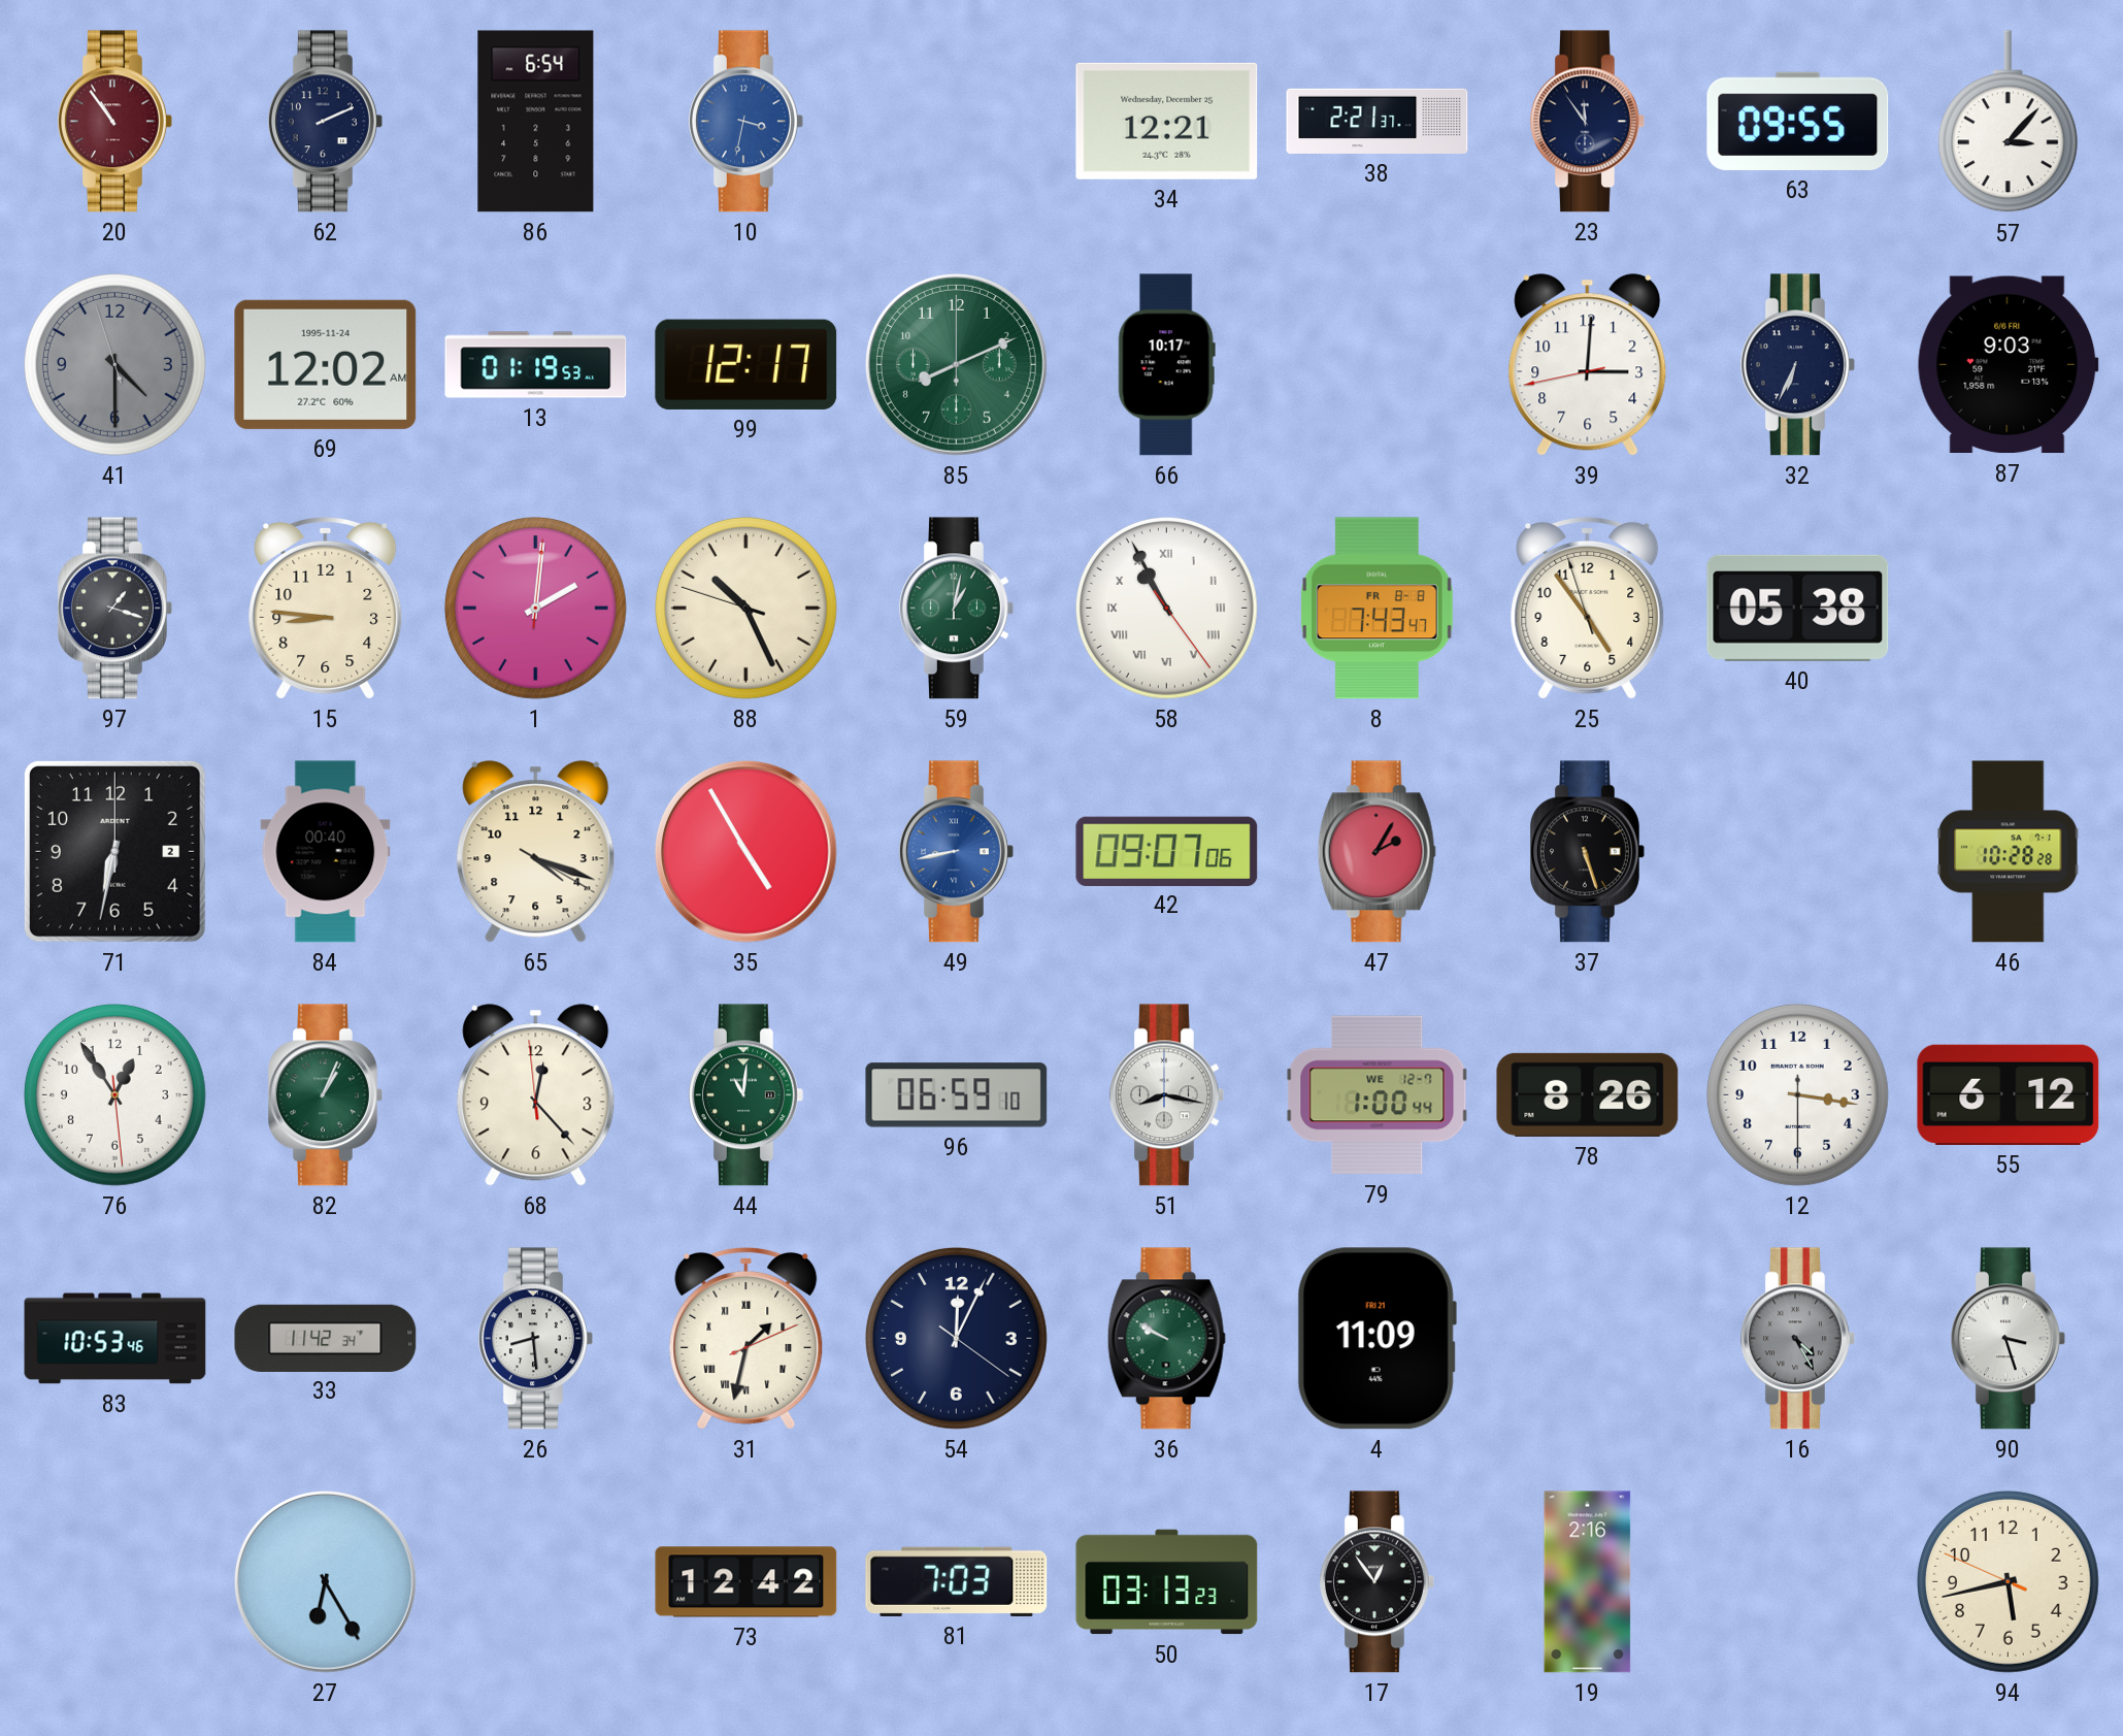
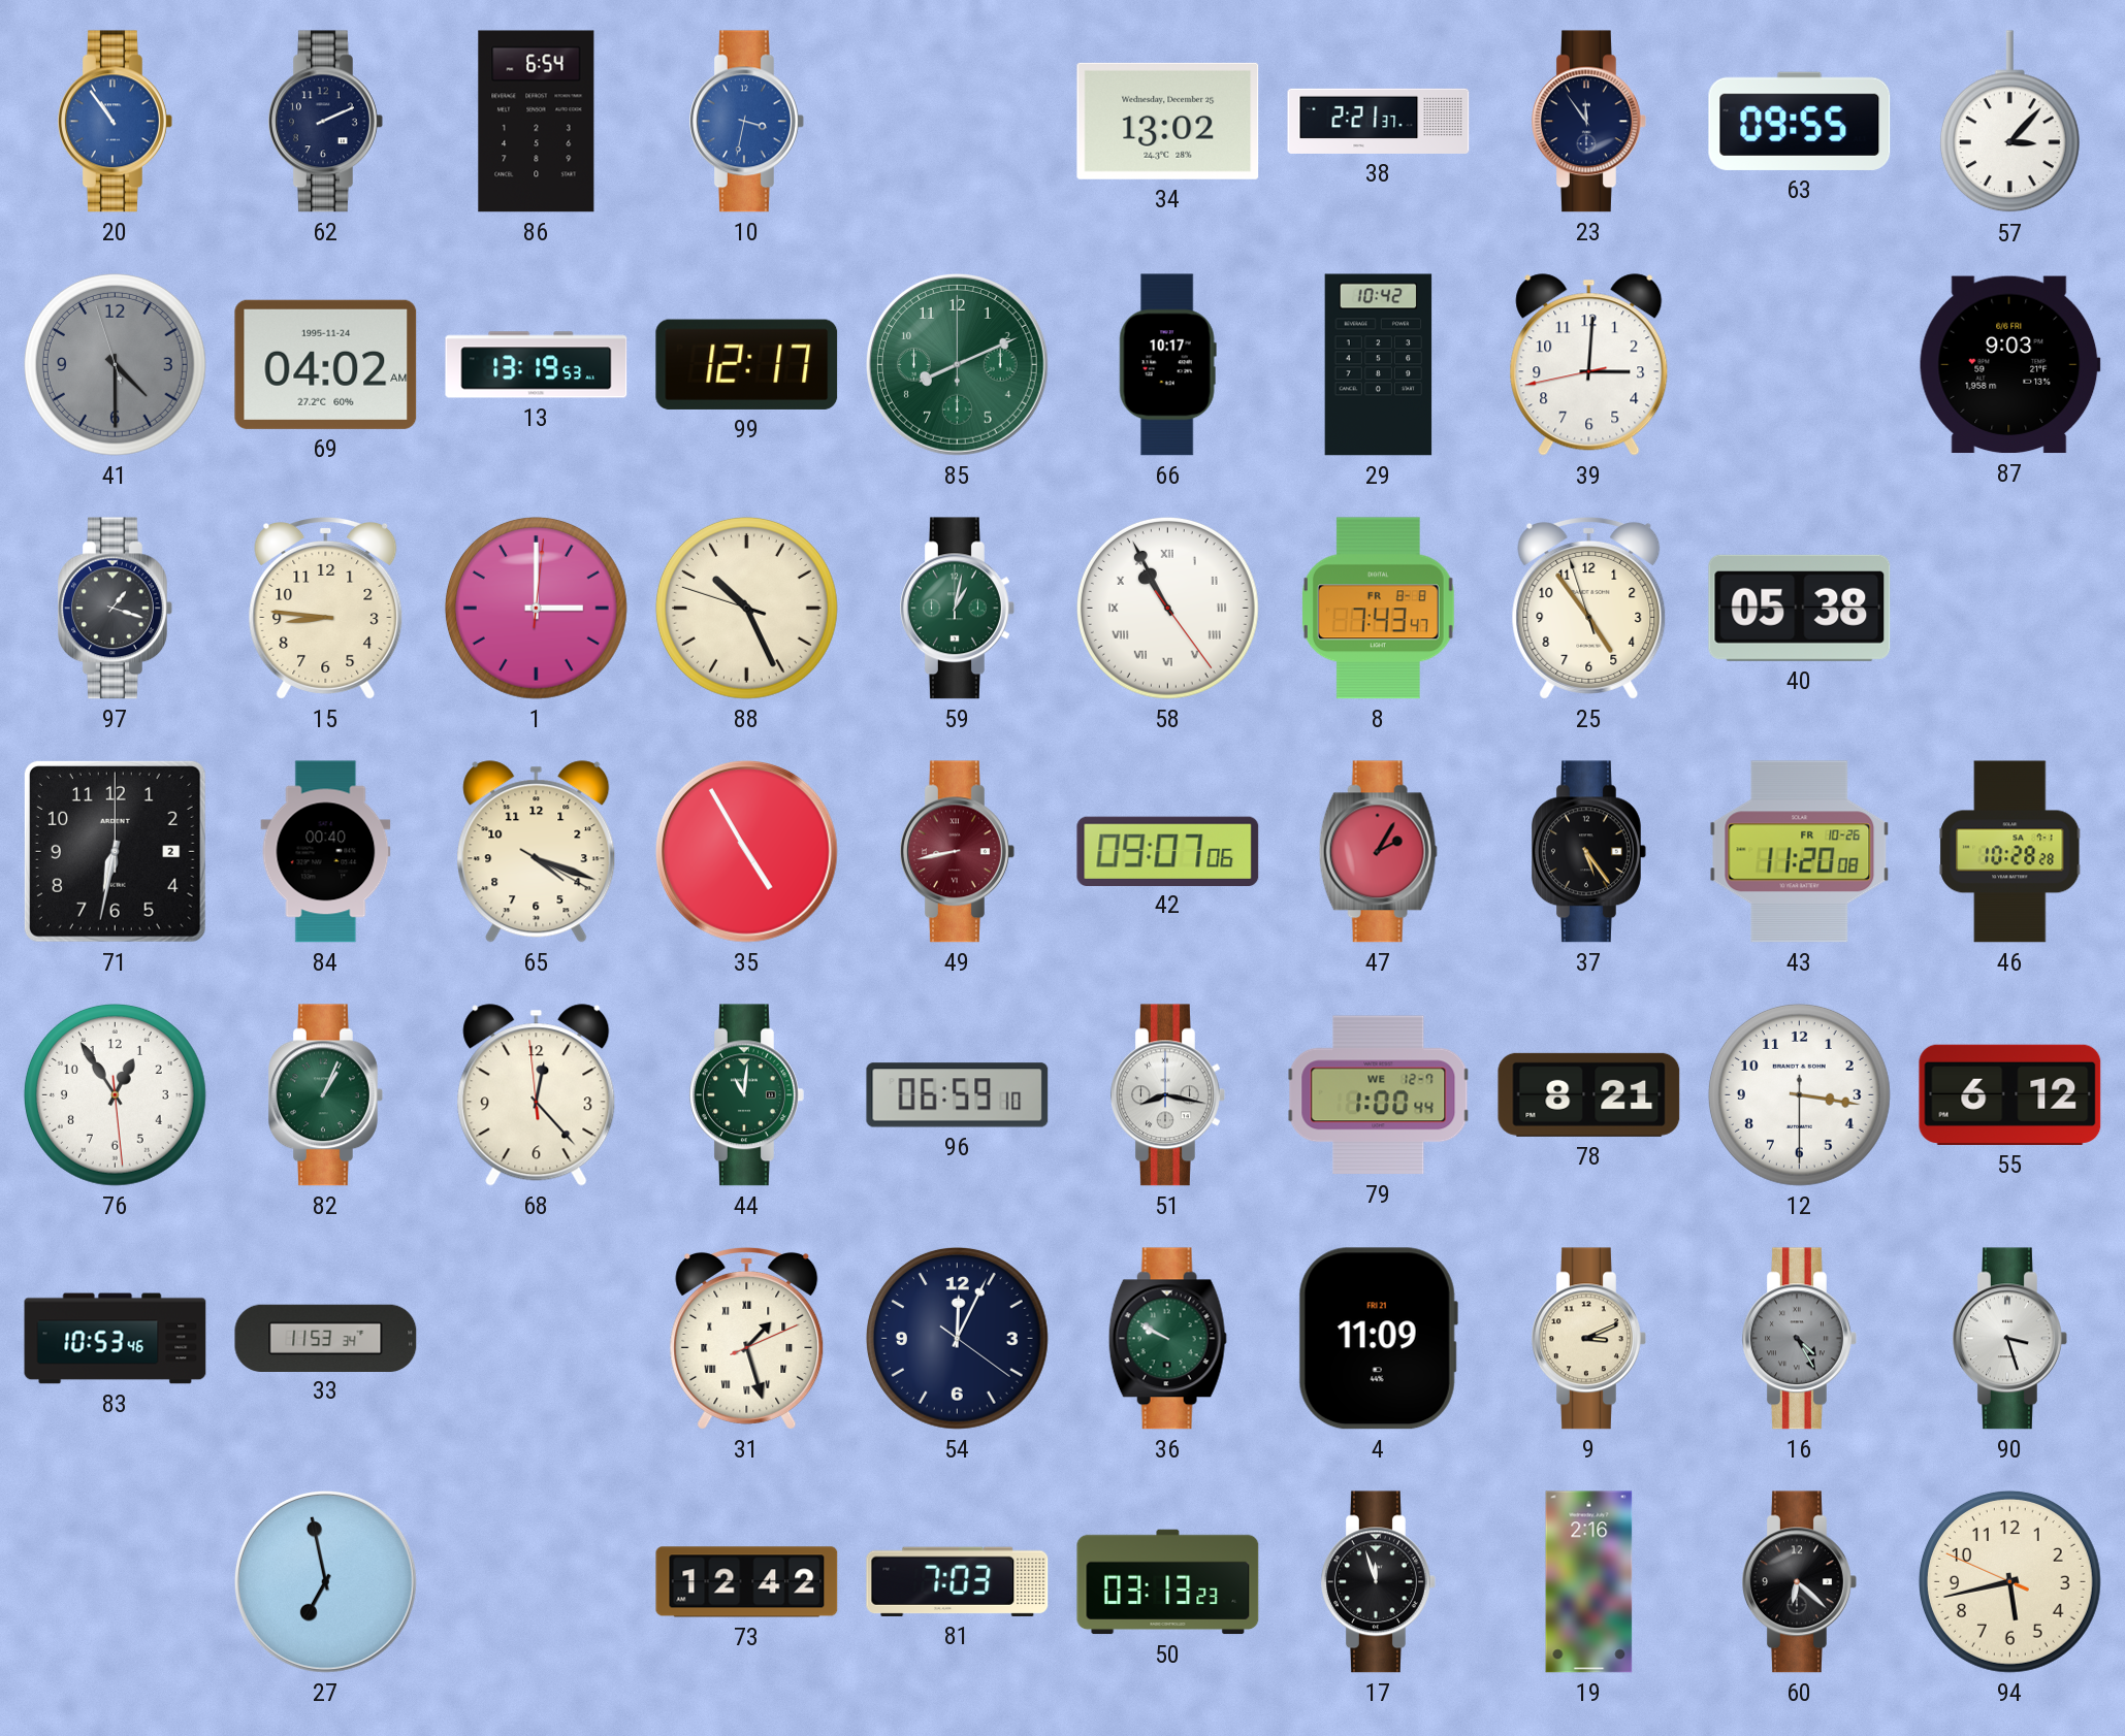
20 dial: burgundy -> blue (116, 122)
34: 12:21 -> 13:02 (1168, 121)
69: 12:02 -> 04:02 (326, 364)
13: 01:19 -> 13:19 (537, 365)
29: none -> 10:42 (1379, 365)
32: 6:34 -> none (1798, 365)
1: 2:01 -> 3:00 (536, 608)
49 dial: blue -> burgundy (958, 852)
37: 5:27 -> 5:24 (1589, 852)
43: none -> 11:20 (1800, 852)
78: 8:26 -> 8:21 (1589, 1094)
33: 11:42 -> 11:53 (326, 1338)
26: 8:29 -> none (536, 1339)
31: 1:32 -> 1:27 (747, 1338)
9: none -> 3:11 (1589, 1339)
27: 6:25 -> 6:58 (325, 1581)
17: 12:54 -> 11:57 (1379, 1582)
60: none -> 6:22 (1800, 1582)
